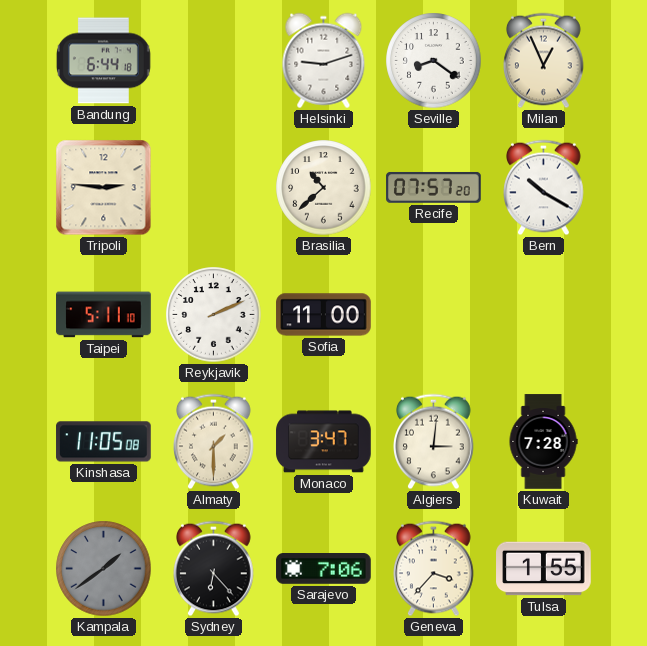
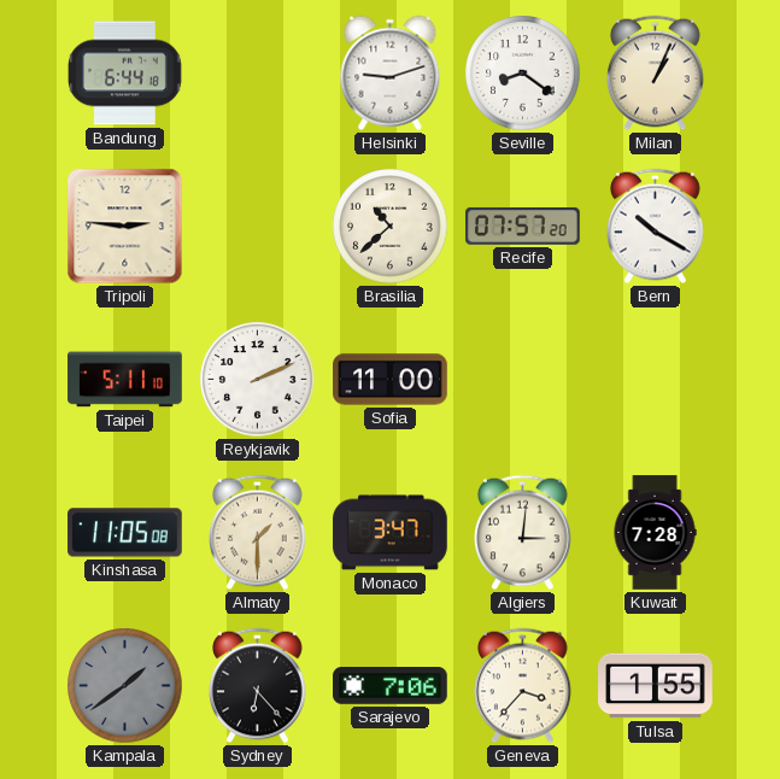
Milan: 12:56 -> 1:04 (656, 74)
